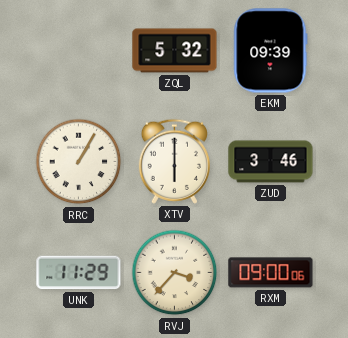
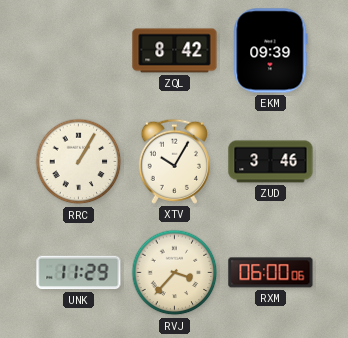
ZQL: 5:32 -> 8:42 (175, 51)
XTV: 6:00 -> 10:05 (174, 161)
RXM: 09:00 -> 06:00 (271, 273)
